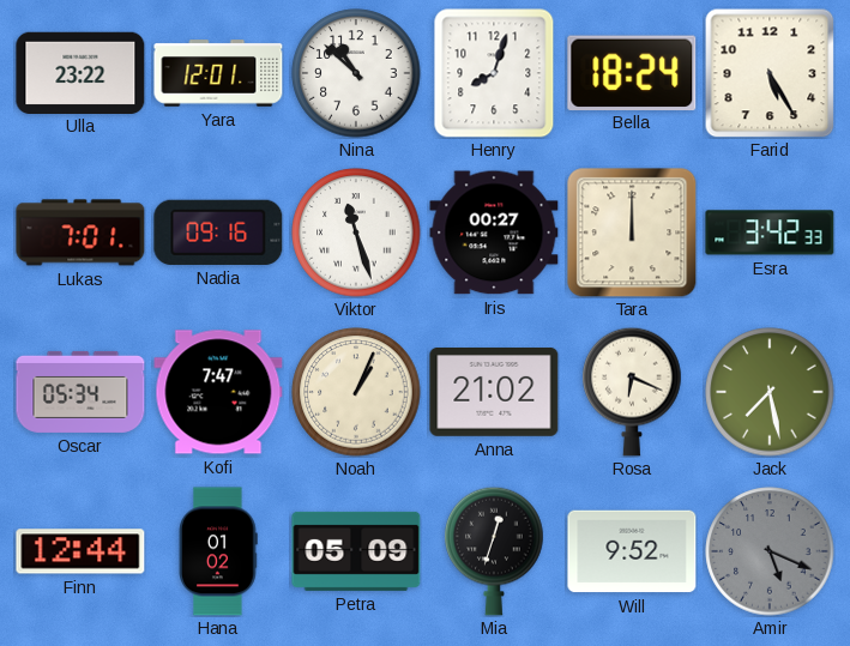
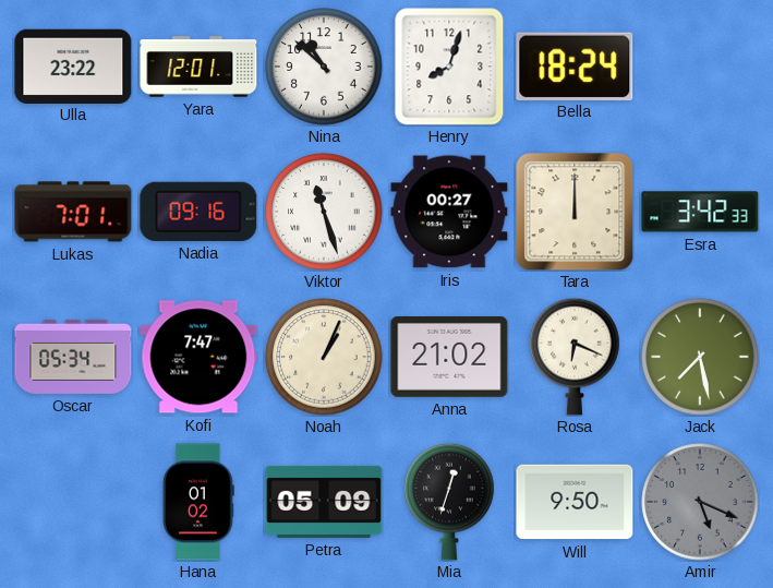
Farid: 5:25 -> none (770, 73)
Finn: 12:44 -> none (80, 551)
Will: 9:52 -> 9:50 (575, 502)
